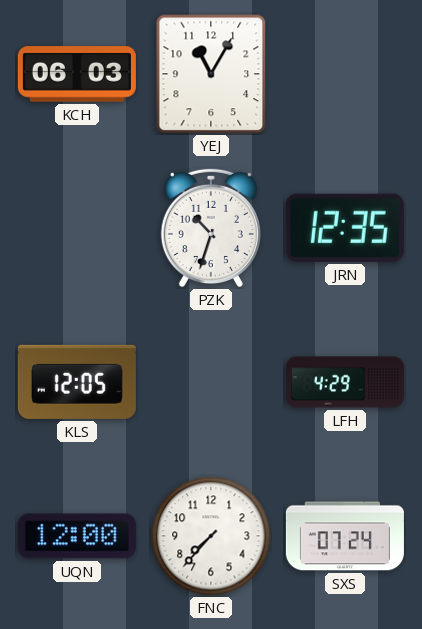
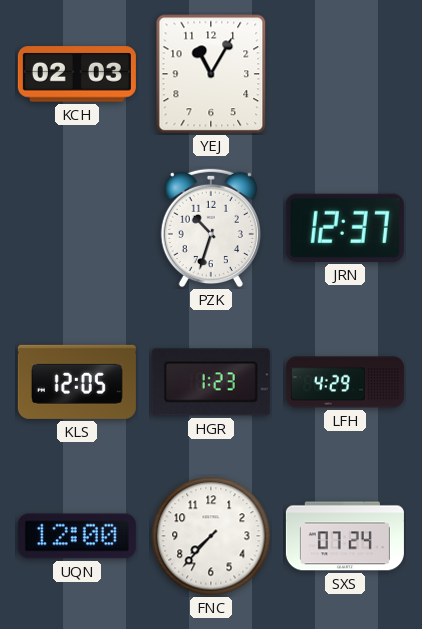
KCH: 06:03 -> 02:03 (77, 74)
JRN: 12:35 -> 12:37 (345, 228)
HGR: none -> 1:23 (211, 382)
